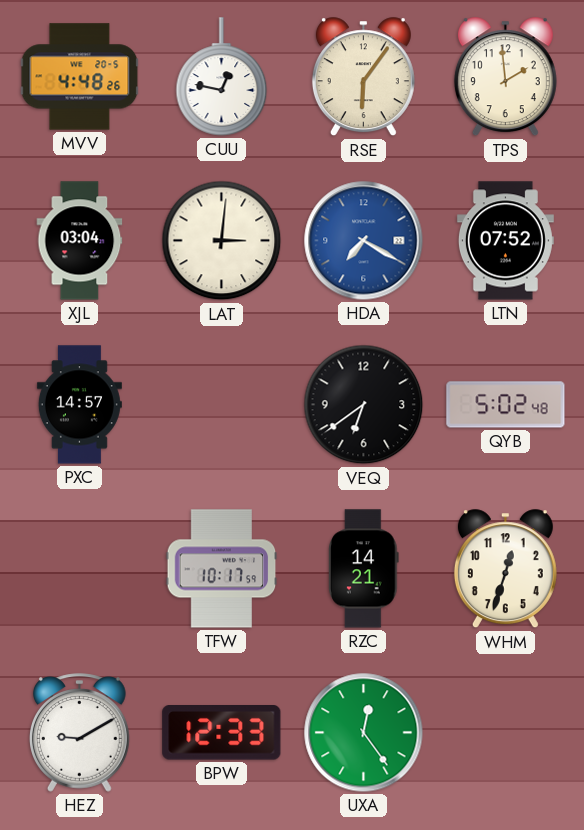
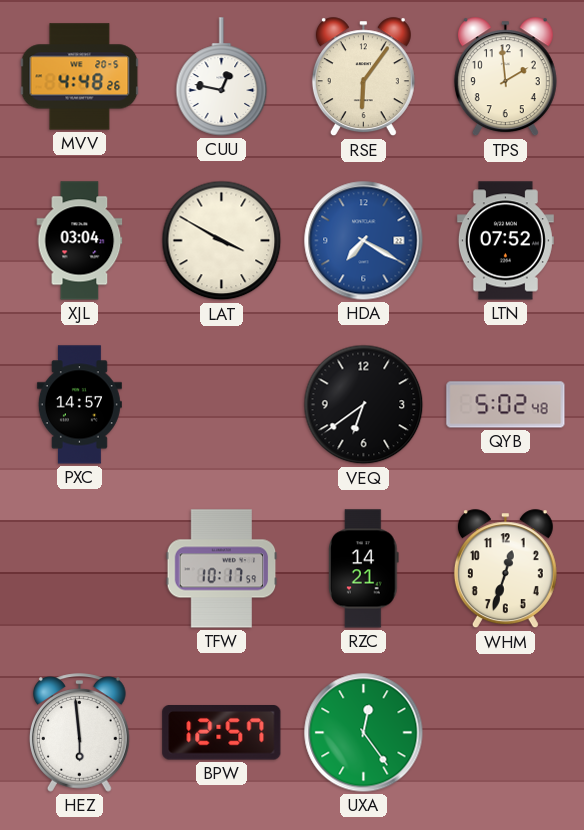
LAT: 3:01 -> 3:50 (222, 241)
HEZ: 9:10 -> 5:59 (80, 733)
BPW: 12:33 -> 12:57 (222, 733)
